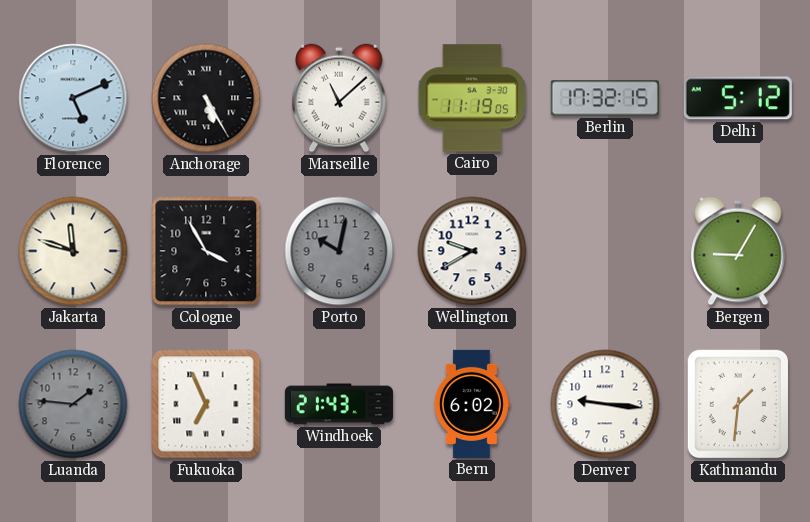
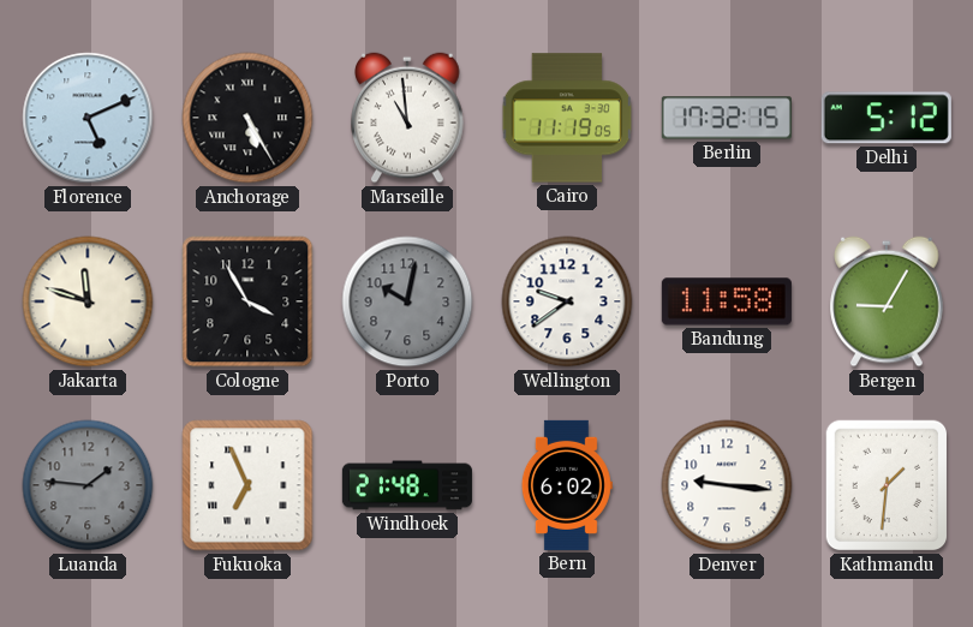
Marseille: 11:08 -> 10:59 (408, 118)
Wellington: 9:40 -> 9:39 (567, 301)
Bandung: none -> 11:58 (727, 301)
Windhoek: 21:43 -> 21:48 (407, 485)
